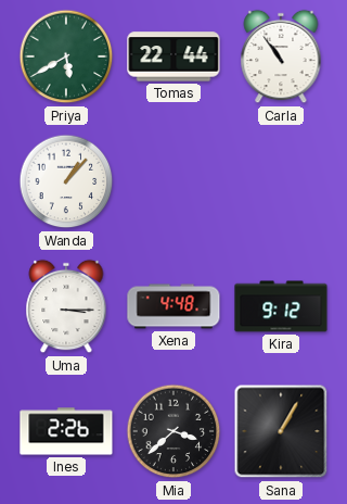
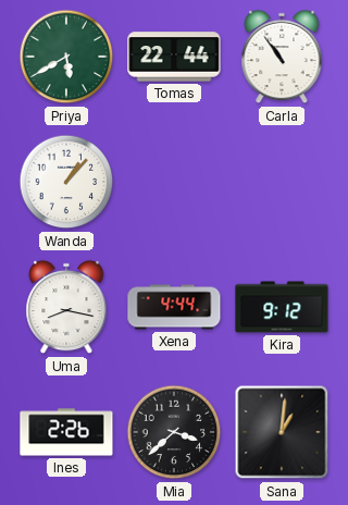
Uma: 3:15 -> 8:17 (66, 307)
Xena: 4:48 -> 4:44 (174, 307)
Sana: 1:05 -> 1:01 (282, 432)
